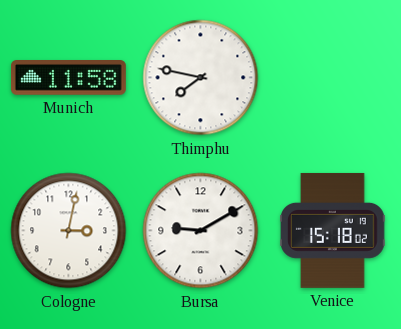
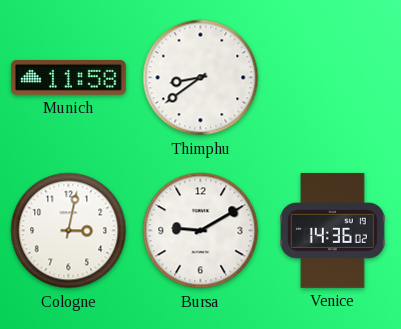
Thimphu: 7:47 -> 8:39 (201, 78)
Venice: 15:18 -> 14:36 (333, 230)
